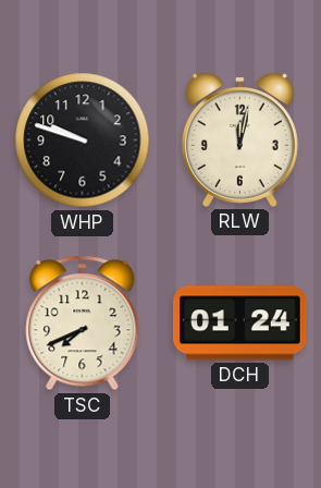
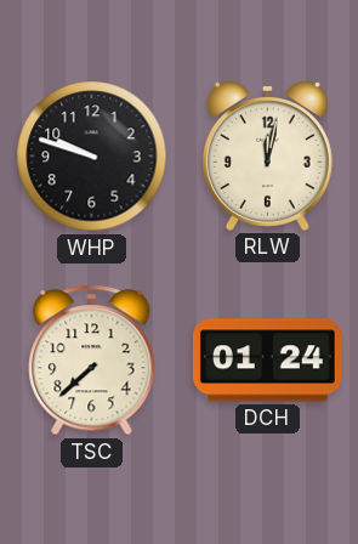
TSC: 7:41 -> 7:38 (92, 361)
